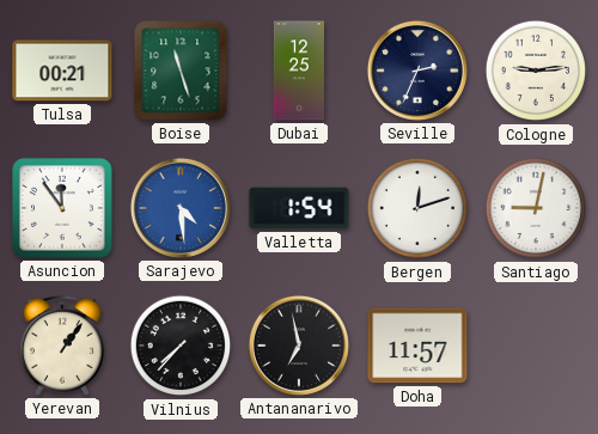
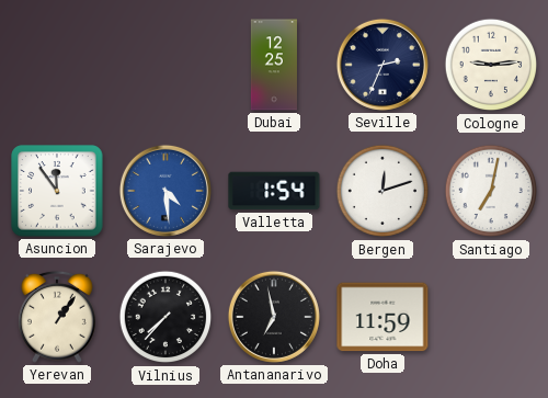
Tulsa: 00:21 -> none (62, 71)
Boise: 11:27 -> none (181, 71)
Santiago: 9:02 -> 7:02 (491, 191)
Doha: 11:57 -> 11:59 (383, 317)
